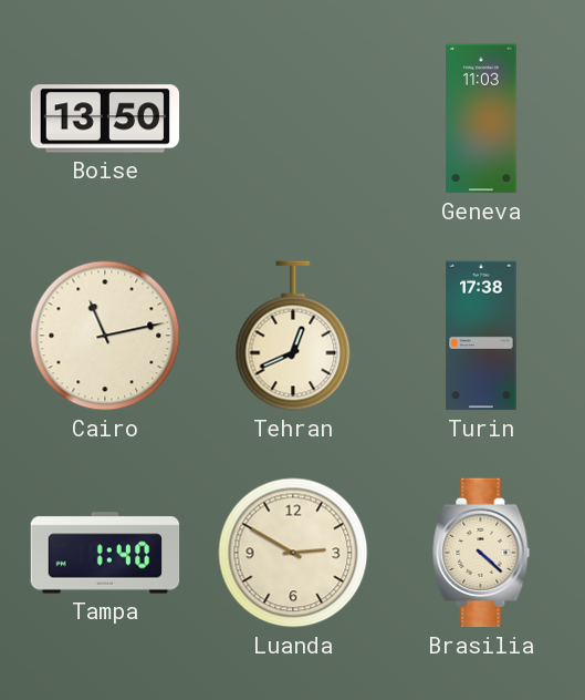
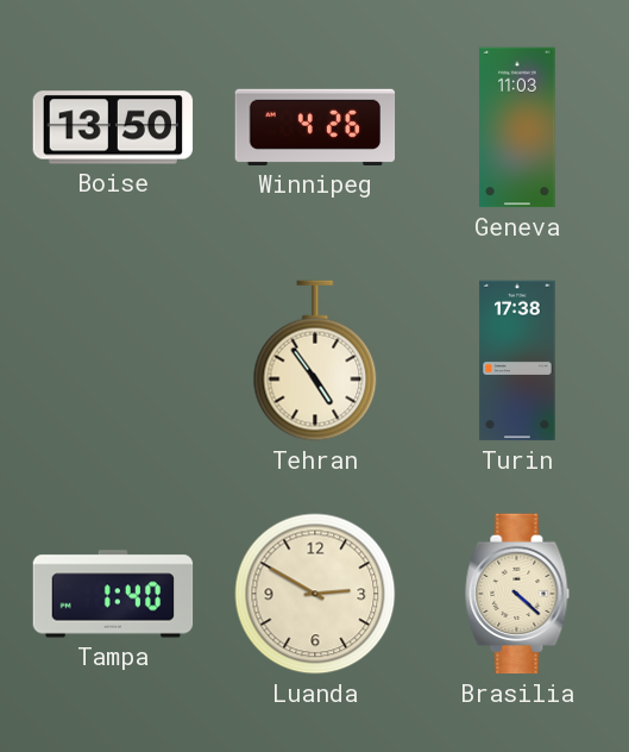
Winnipeg: none -> 4:26 (315, 127)
Cairo: 11:13 -> none (105, 336)
Tehran: 12:41 -> 4:54 (315, 361)
